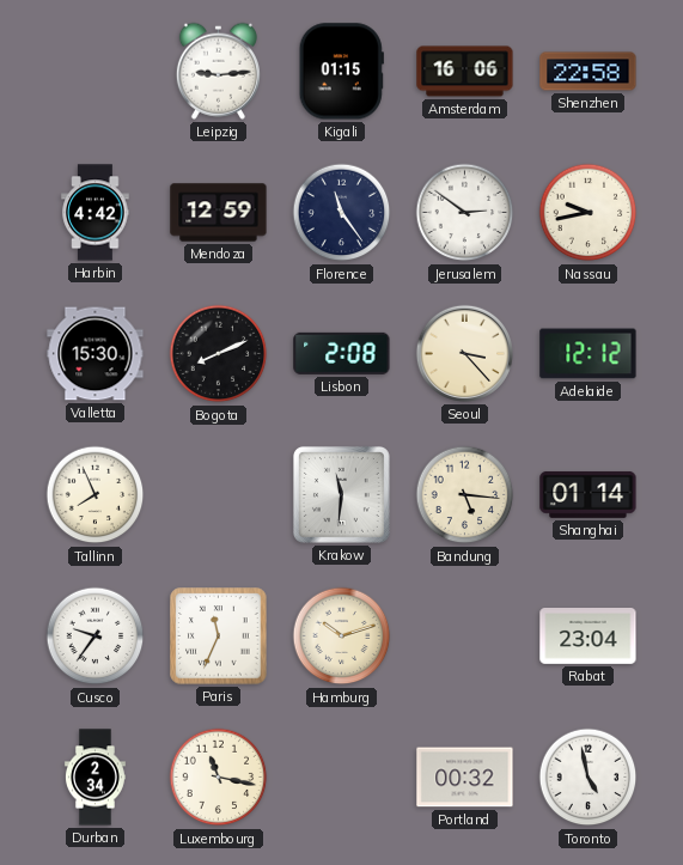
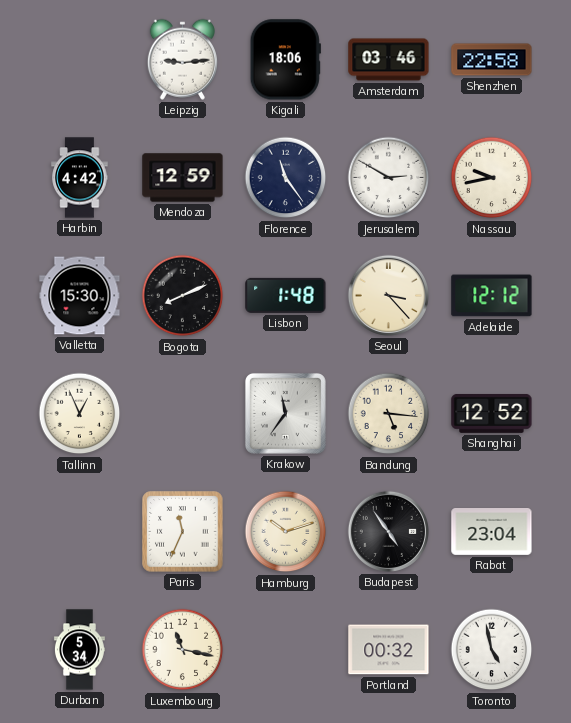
Kigali: 01:15 -> 18:06 (285, 60)
Amsterdam: 16:06 -> 03:46 (389, 60)
Jerusalem: 2:51 -> 2:50 (389, 178)
Lisbon: 2:08 -> 1:48 (286, 295)
Tallinn: 7:56 -> 12:56 (80, 414)
Krakow: 11:31 -> 11:36 (285, 413)
Shanghai: 01:14 -> 12:52 (492, 413)
Cusco: 9:36 -> none (96, 636)
Budapest: none -> 4:54 (388, 531)
Durban: 2:34 -> 5:34 (79, 650)
